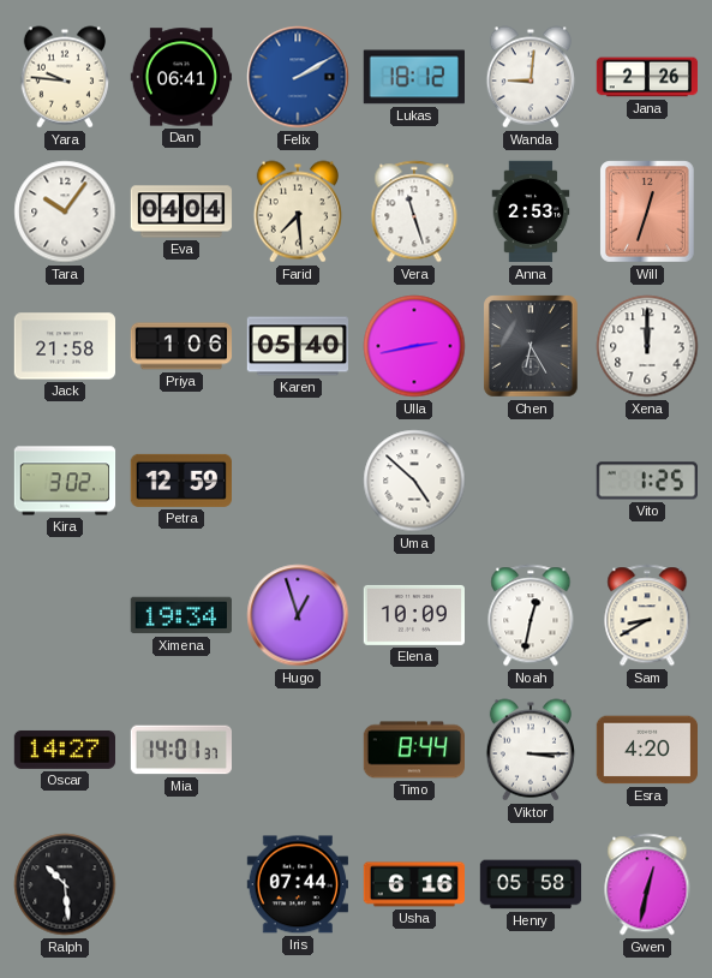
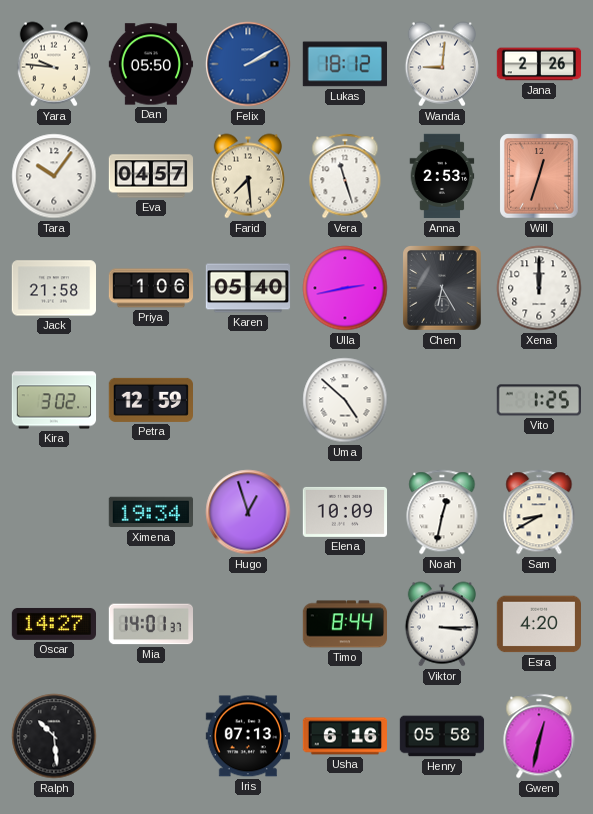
Dan: 06:41 -> 05:50 (151, 64)
Eva: 04:04 -> 04:57 (151, 176)
Iris: 07:44 -> 07:13 (247, 736)
